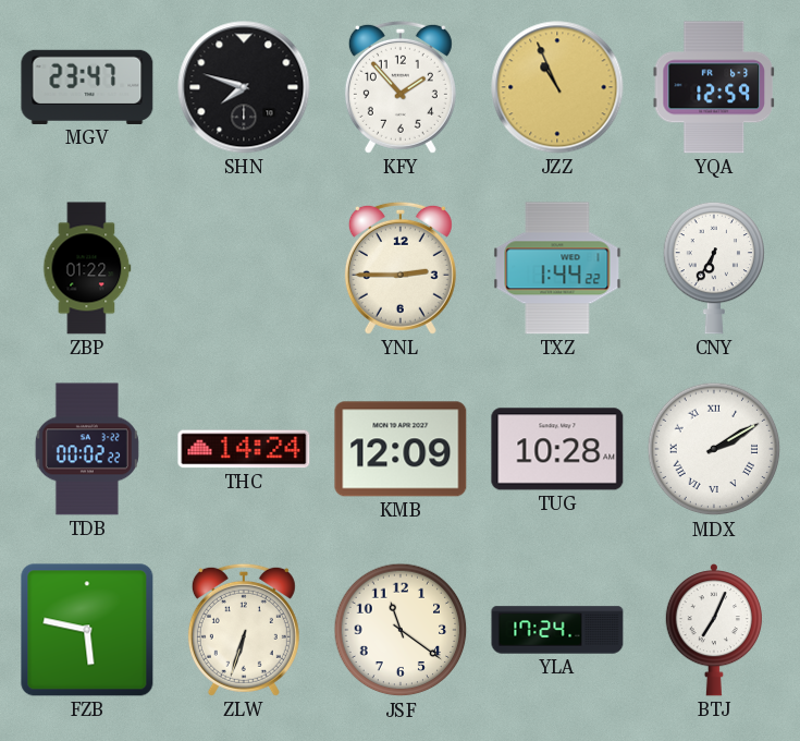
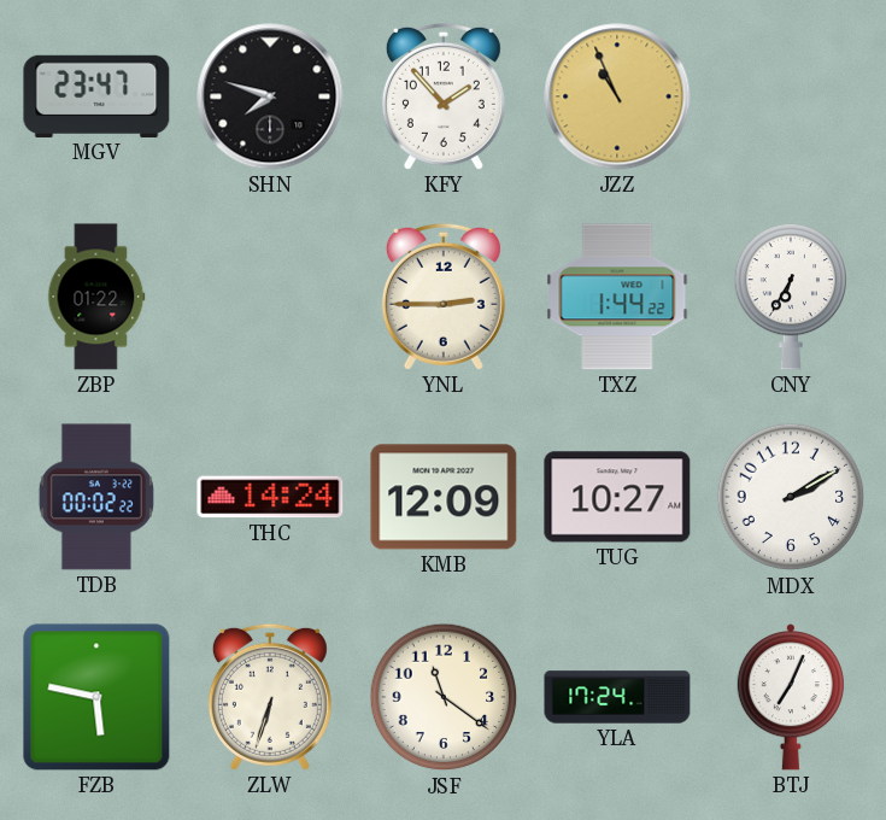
YQA: 12:59 -> none (714, 87)
TUG: 10:28 -> 10:27 (617, 497)
MDX numerals: Roman -> Arabic (791, 497)
